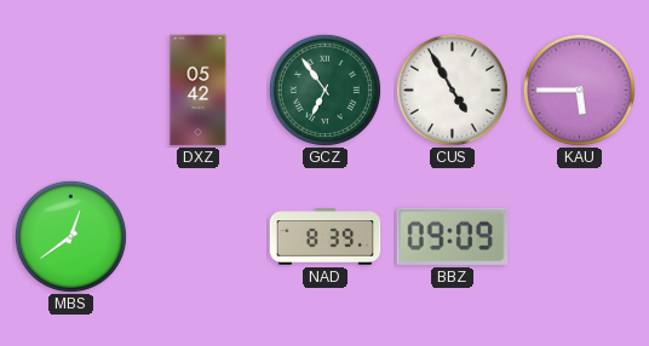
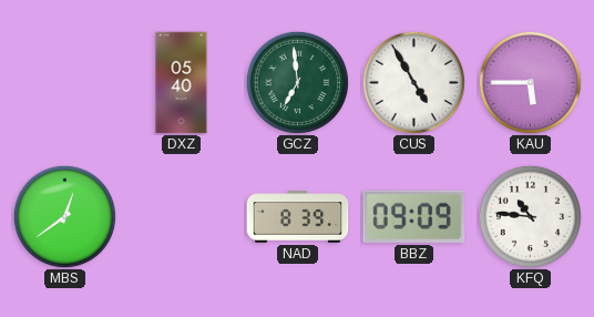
DXZ: 05:42 -> 05:40 (182, 83)
GCZ: 6:54 -> 6:59 (297, 82)
KFQ: none -> 10:46 (530, 216)
